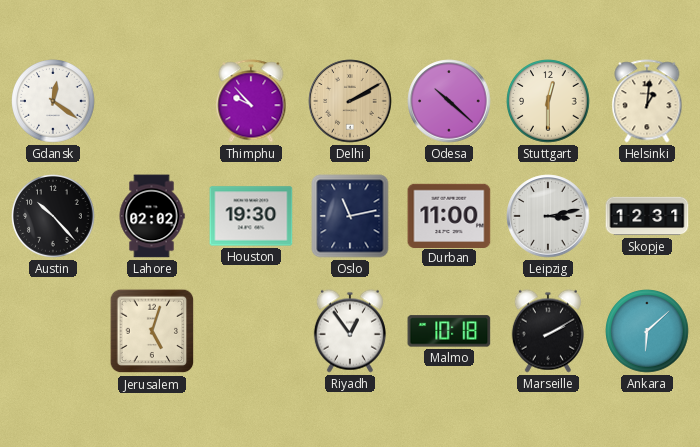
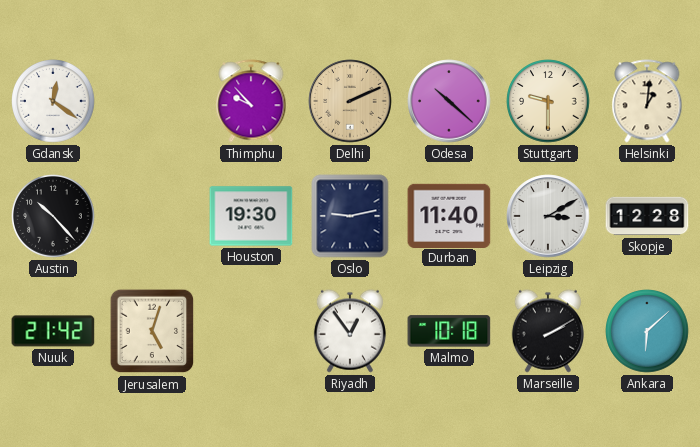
Delhi: 2:10 -> 2:11 (350, 101)
Stuttgart: 12:30 -> 9:30 (548, 101)
Lahore: 02:02 -> none (152, 216)
Oslo: 11:13 -> 9:13 (350, 216)
Durban: 11:00 -> 11:40 (449, 215)
Leipzig: 3:13 -> 3:10 (548, 216)
Skopje: 12:31 -> 12:28 (647, 216)
Nuuk: none -> 21:42 (53, 331)
